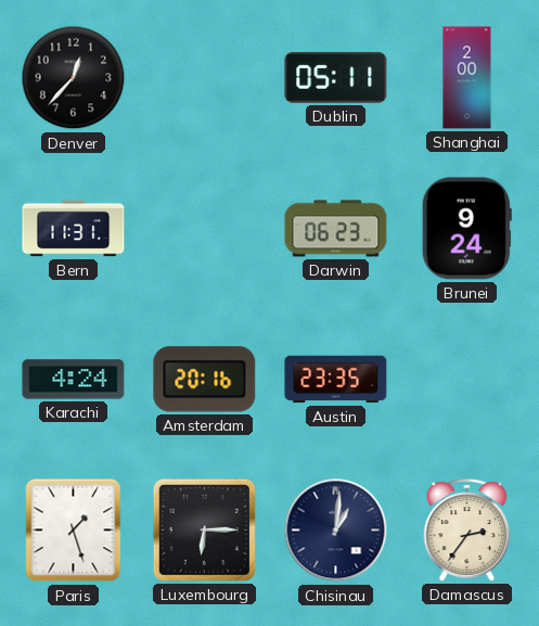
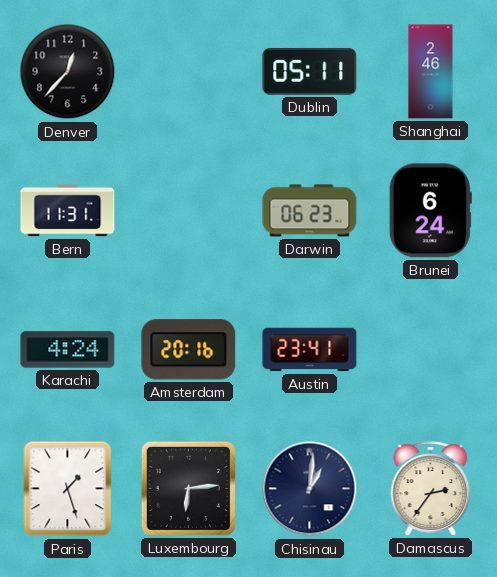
Shanghai: 2:00 -> 2:46 (431, 72)
Brunei: 9:24 -> 6:24 (430, 211)
Austin: 23:35 -> 23:41 (310, 350)
Luxembourg: 6:15 -> 6:14 (188, 488)
